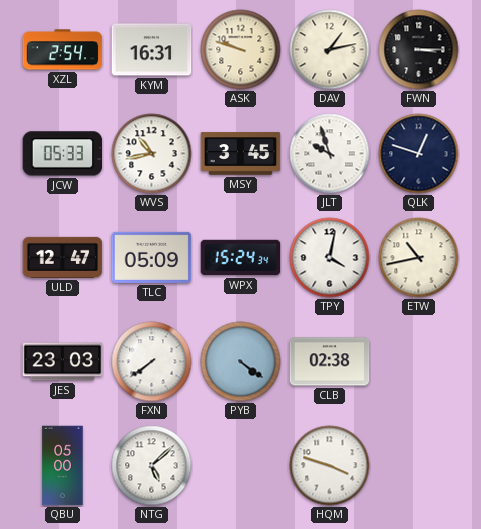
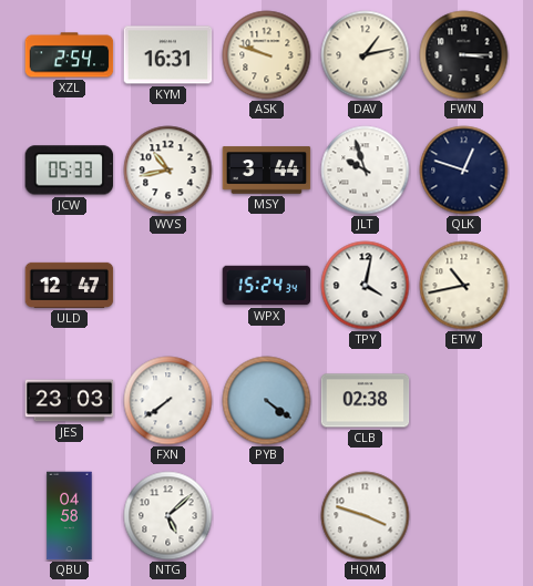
MSY: 3:45 -> 3:44 (267, 171)
TLC: 05:09 -> none (152, 257)
QBU: 05:00 -> 04:58 (70, 516)
